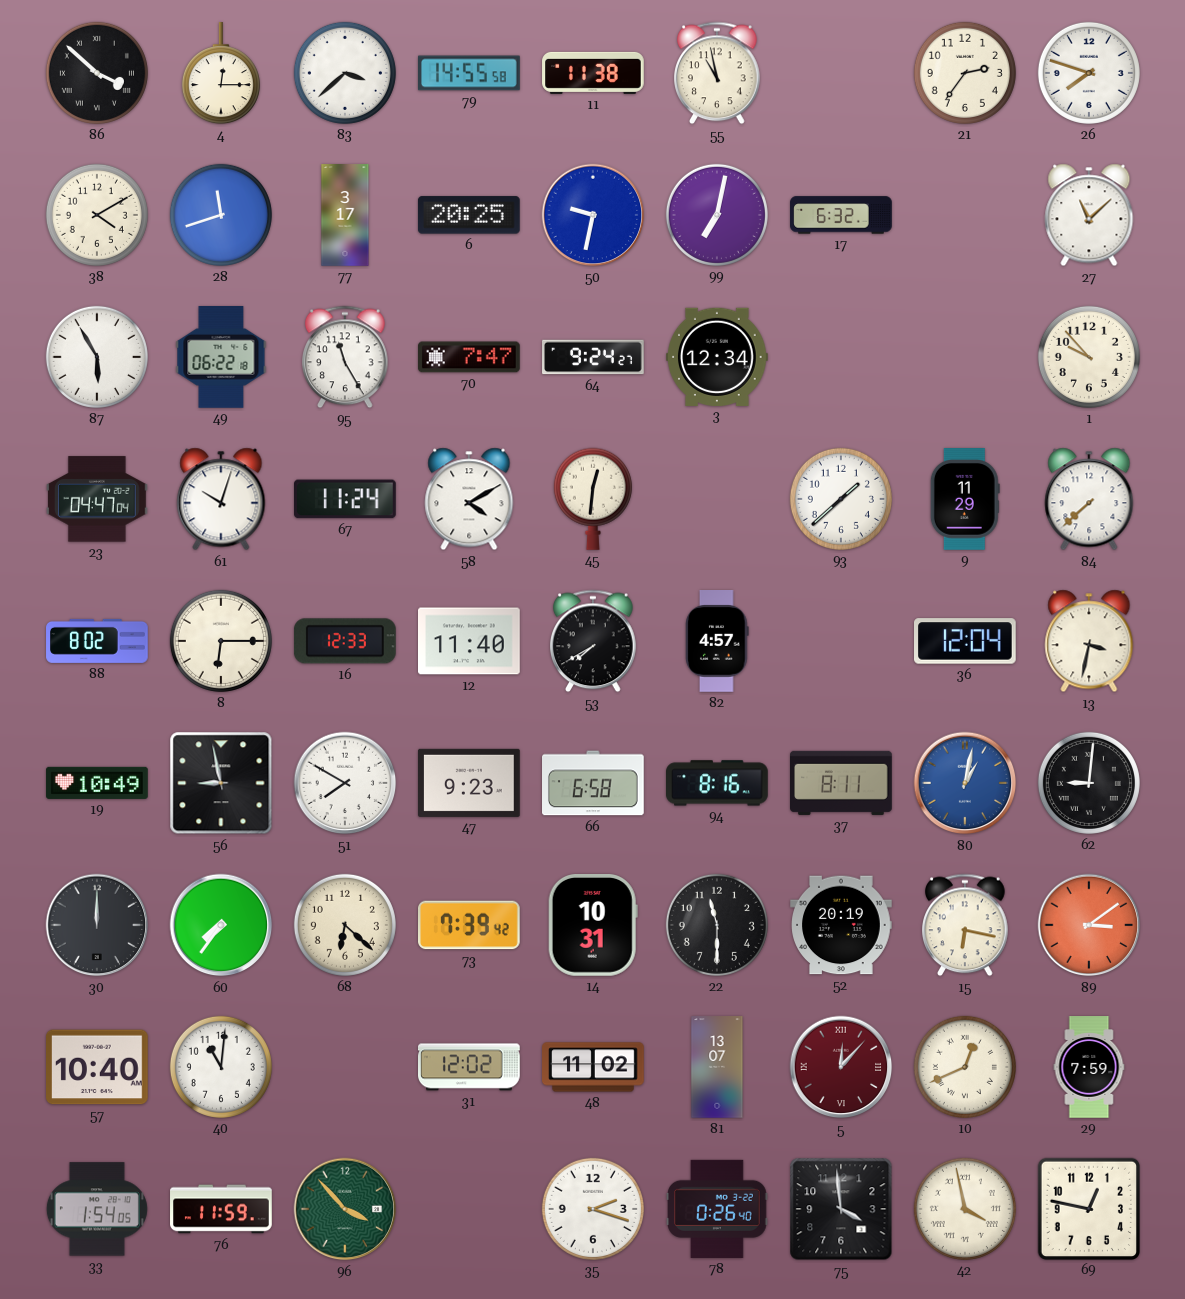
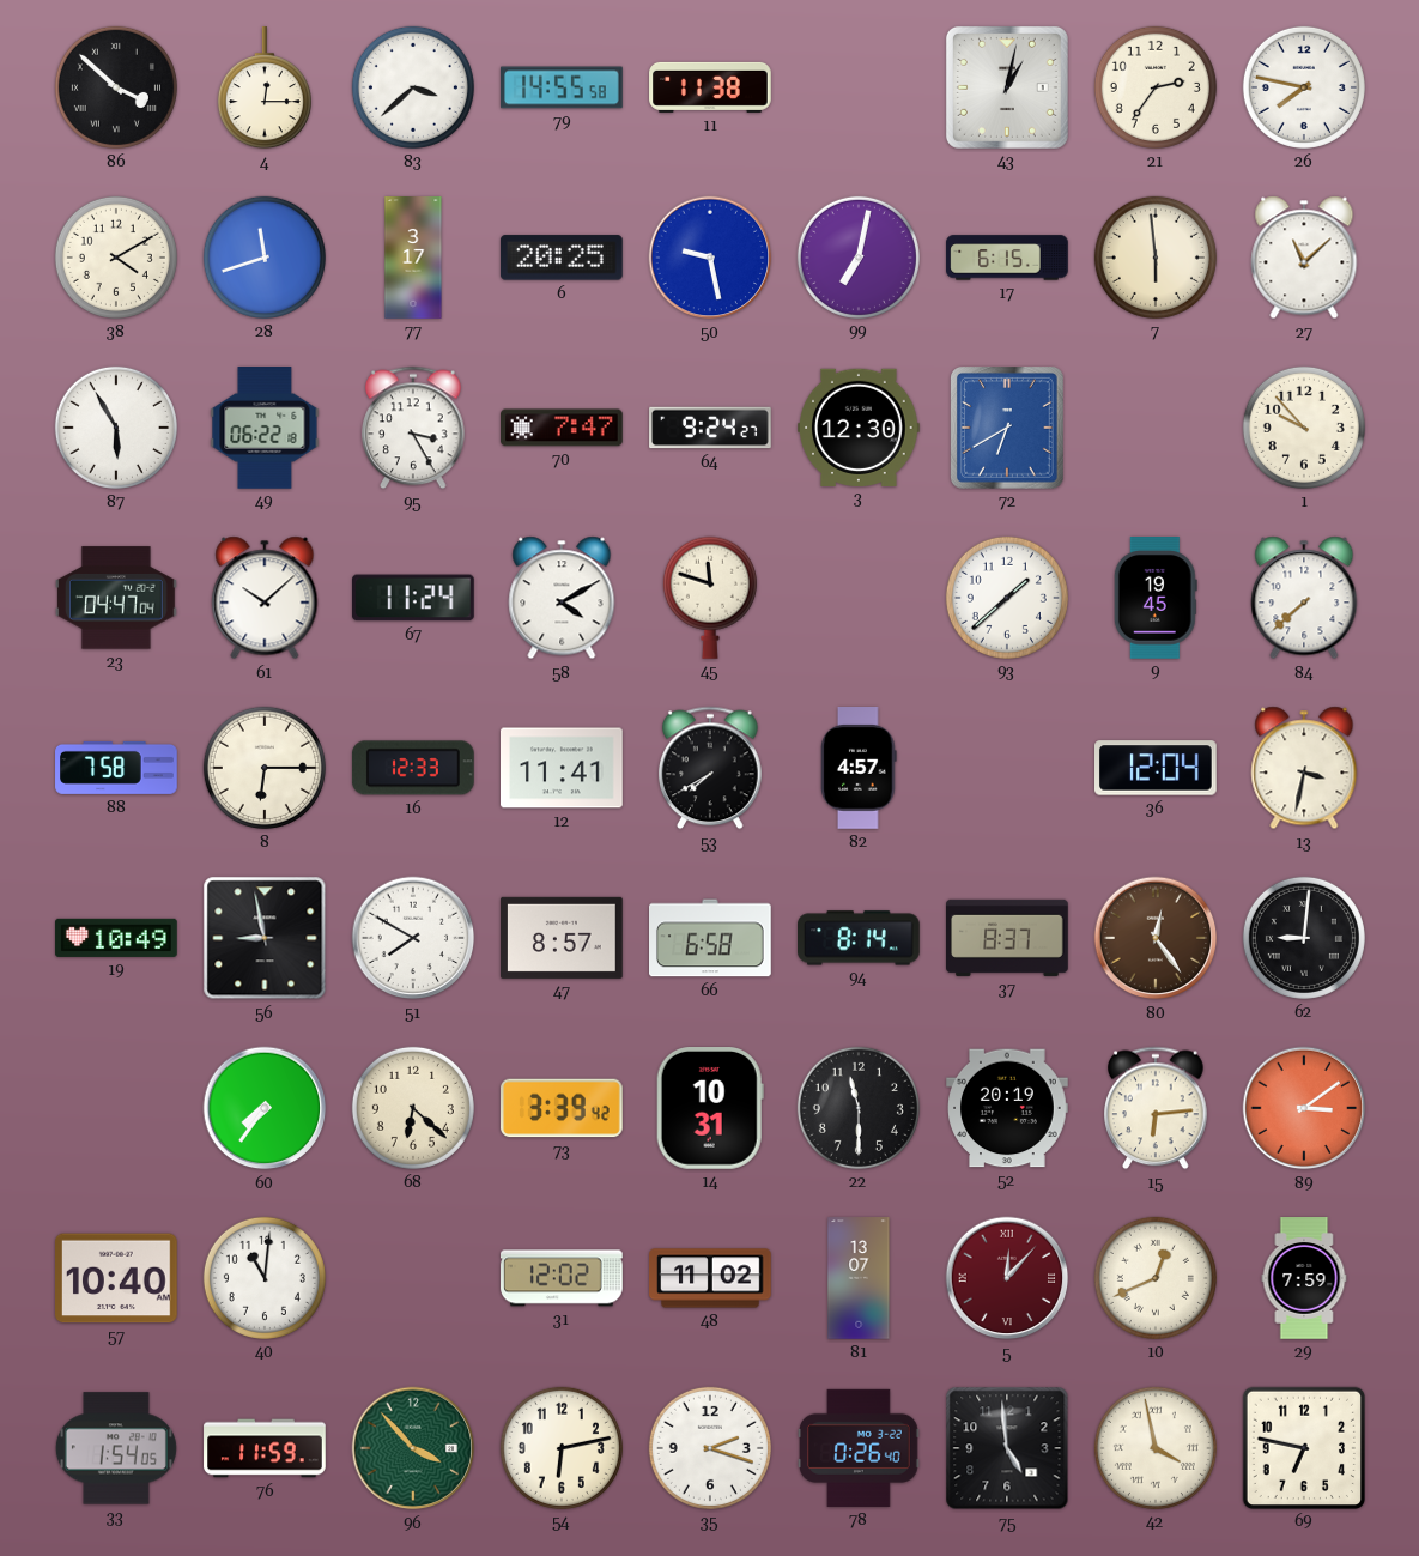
55: 10:58 -> none (718, 73)
43: none -> 1:02 (1007, 87)
26: 7:48 -> 7:47 (1304, 87)
50: 9:32 -> 9:28 (710, 258)
17: 6:32 -> 6:15 (1007, 258)
7: none -> 5:59 (1156, 258)
95: 11:25 -> 3:25 (414, 428)
3: 12:34 -> 12:30 (860, 426)
72: none -> 6:40 (1008, 429)
61: 10:03 -> 10:08 (265, 598)
45: 12:31 -> 11:48 (710, 598)
9: 11:29 -> 19:45 (1156, 599)
88: 8:02 -> 7:58 (116, 768)
12: 11:40 -> 11:41 (562, 768)
47: 9:23 -> 8:57 (563, 938)
94: 8:16 -> 8:14 (860, 938)
37: 8:11 -> 8:37 (1007, 938)
80: 1:02 -> 12:24 (1156, 938)
80 dial: blue -> brown (1156, 938)
30: 12:00 -> none (97, 925)
73: 7:39 -> 3:39 (563, 1108)
15: 6:17 -> 6:14 (1157, 1108)
54: none -> 6:13 (562, 1448)
75: 3:59 -> 4:59 (1007, 1448)
69: 12:47 -> 6:47 (1303, 1447)
